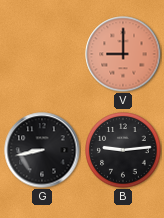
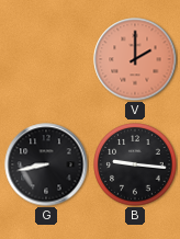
V: 9:00 -> 2:00 (135, 59)
B: 9:14 -> 9:16 (135, 164)
